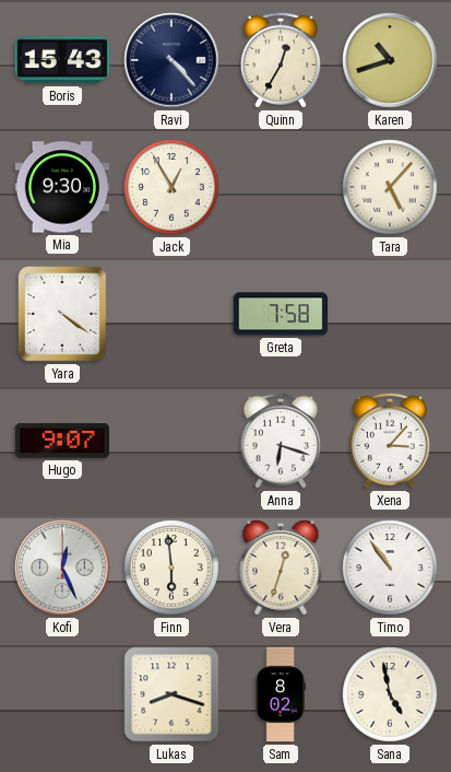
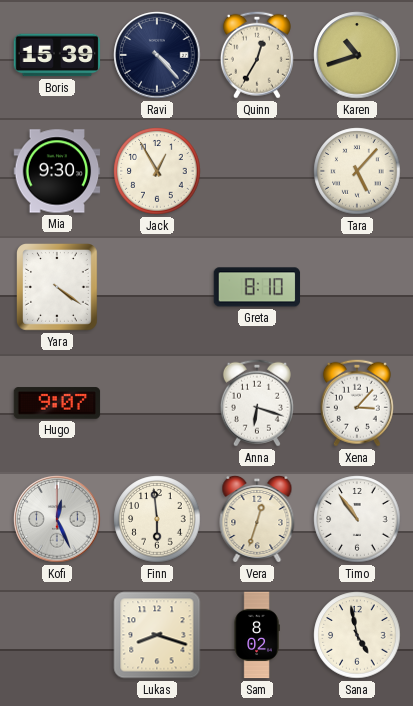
Boris: 15:43 -> 15:39 (57, 55)
Greta: 7:58 -> 8:10 (257, 287)
